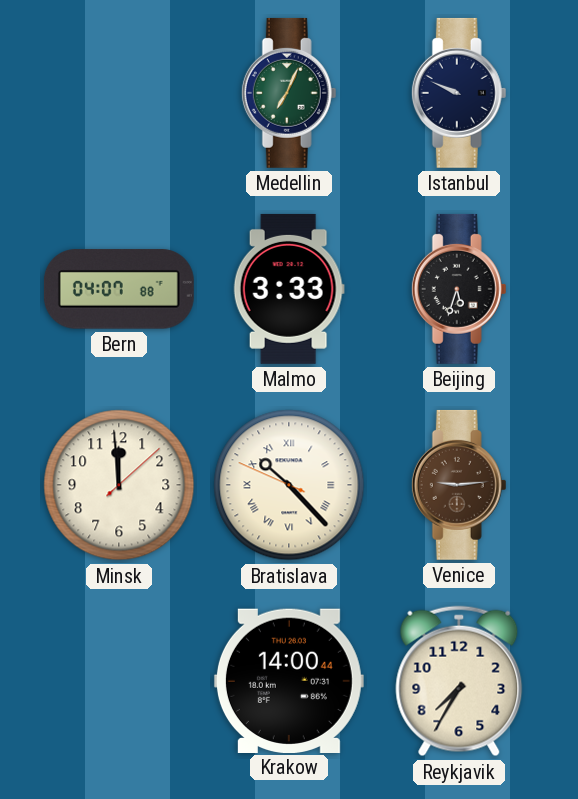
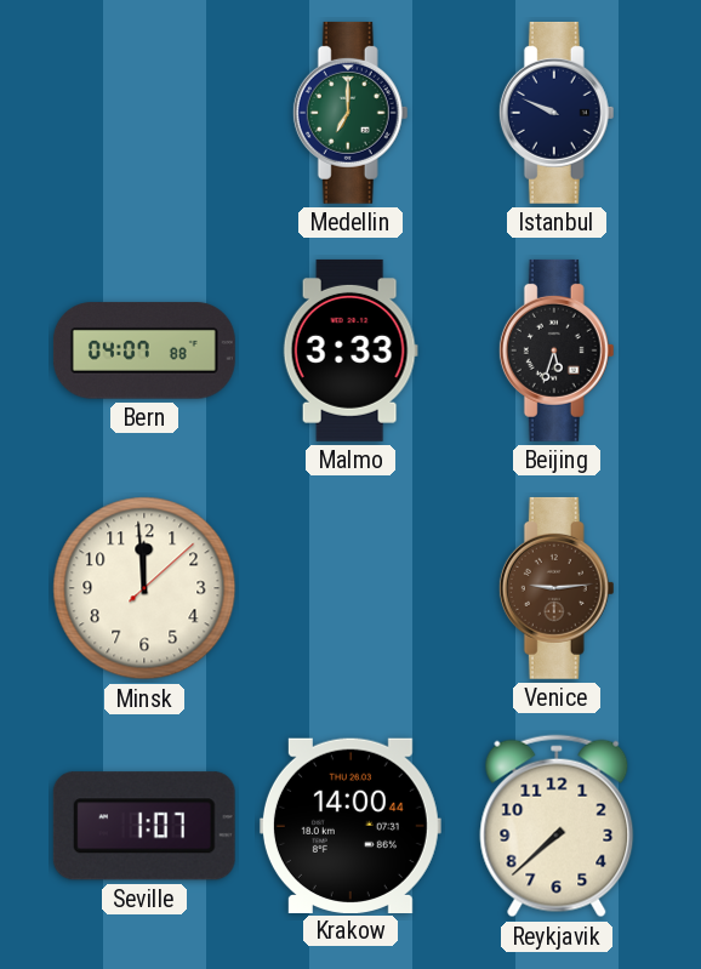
Medellin: 7:04 -> 7:00 (350, 113)
Bratislava: 10:22 -> none (289, 485)
Seville: none -> 1:07 (144, 826)
Reykjavik: 7:35 -> 7:38 (557, 826)
